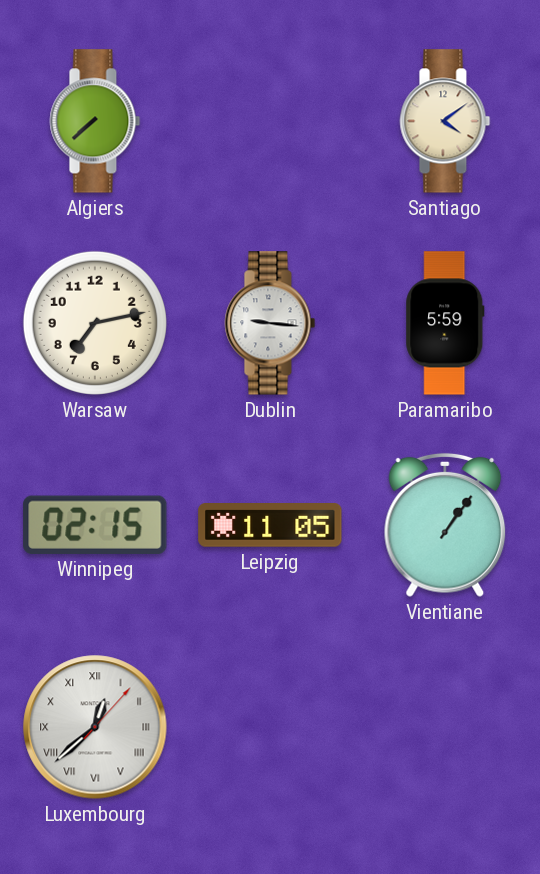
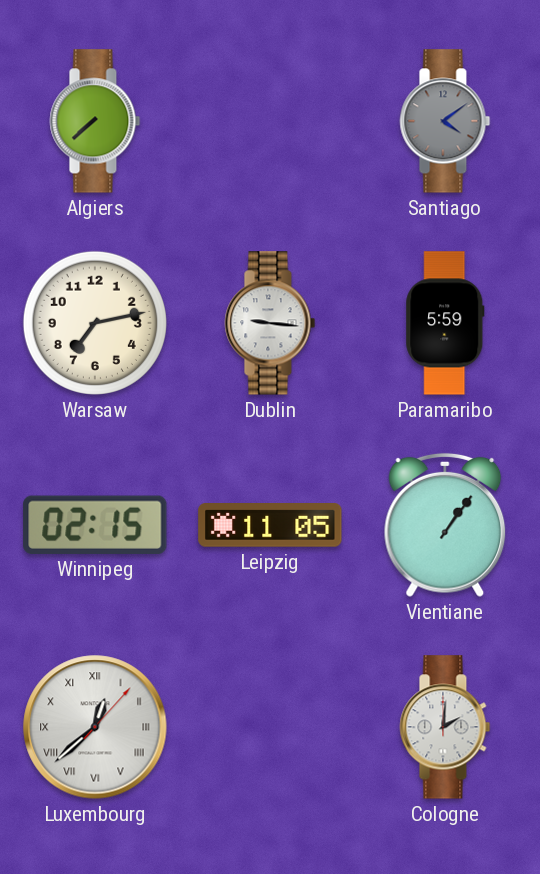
Santiago dial: cream -> grey (445, 121)
Cologne: none -> 2:01 (445, 727)
